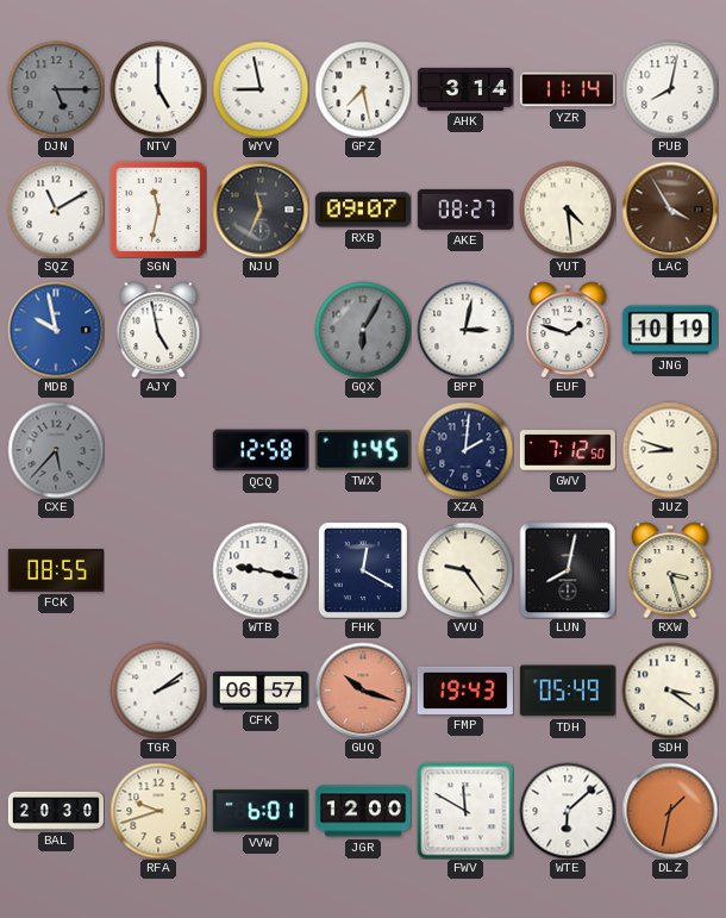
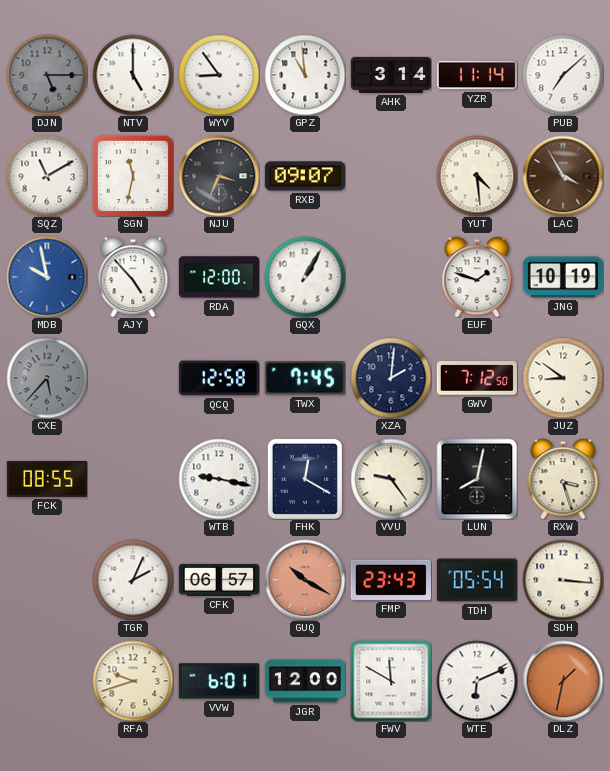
WYV: 8:58 -> 8:54 (219, 75)
GPZ: 7:28 -> 10:59 (305, 75)
PUB: 8:02 -> 7:08 (563, 75)
NJU: 11:34 -> 3:34 (219, 176)
AKE: 08:27 -> none (465, 210)
AJY: 4:58 -> 4:53 (133, 277)
RDA: none -> 12:00 (219, 277)
GQX: 6:05 -> 1:05 (305, 277)
GQX dial: grey -> white (305, 277)
BPP: 3:02 -> none (465, 330)
TWX: 1:45 -> 7:45 (305, 378)
JUZ: 8:48 -> 8:51 (563, 378)
TGR: 2:09 -> 2:04 (133, 580)
GUQ: 10:18 -> 10:20 (305, 580)
FMP: 19:43 -> 23:43 (391, 580)
TDH: 05:49 -> 05:54 (477, 580)
SDH: 3:21 -> 3:16 (563, 580)
BAL: 20:30 -> none (56, 811)
WTE: 6:08 -> 6:11 (477, 681)
